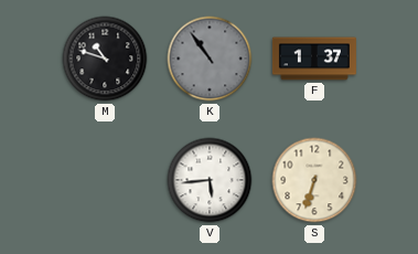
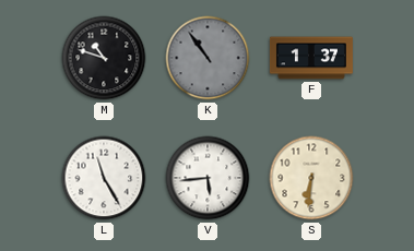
L: none -> 11:25 (104, 178)
S: 6:33 -> 6:31 (311, 178)
